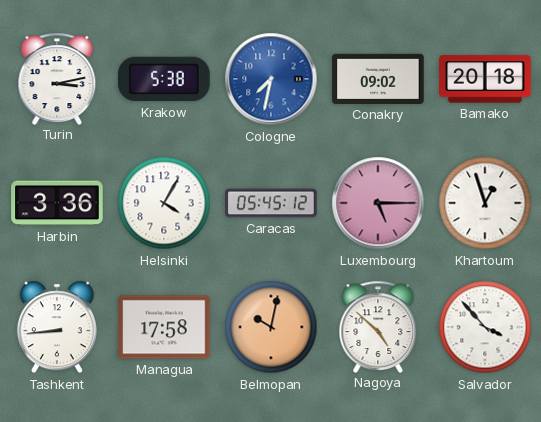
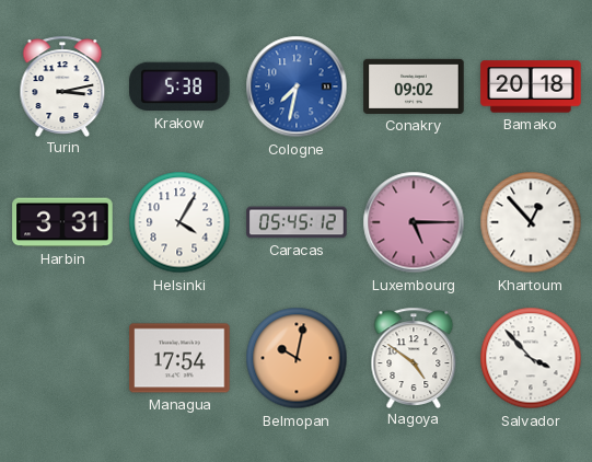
Harbin: 3:36 -> 3:31 (62, 222)
Khartoum: 12:57 -> 12:53 (531, 222)
Tashkent: 8:44 -> none (57, 327)
Managua: 17:58 -> 17:54 (179, 358)
Nagoya: 4:52 -> 4:51 (414, 357)
